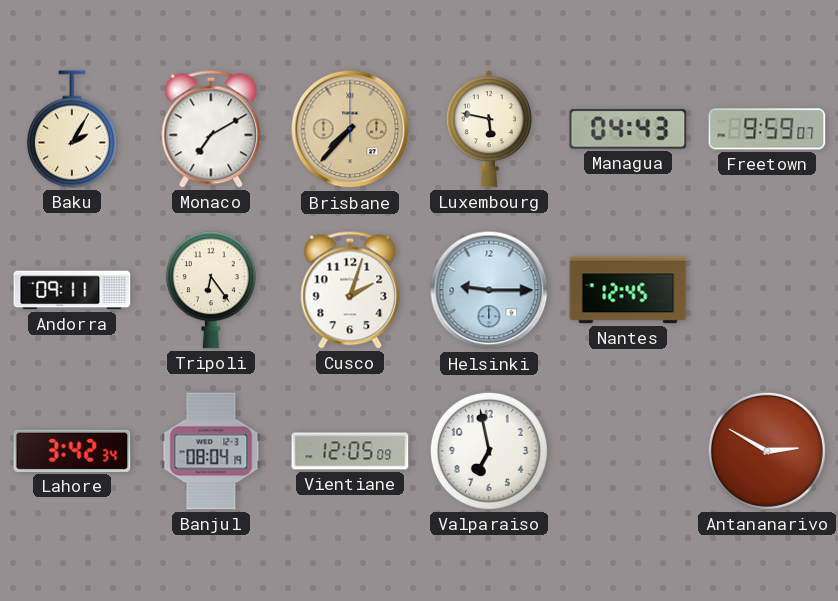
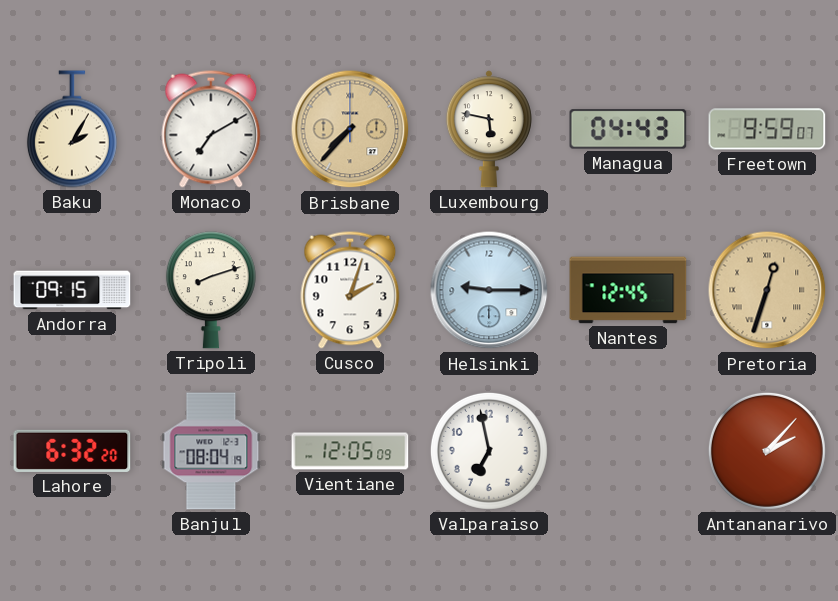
Andorra: 09:11 -> 09:15 (72, 290)
Tripoli: 6:24 -> 8:12 (211, 290)
Pretoria: none -> 12:33 (767, 290)
Lahore: 3:42 -> 6:32 (72, 451)
Antananarivo: 2:50 -> 2:07 (767, 451)
